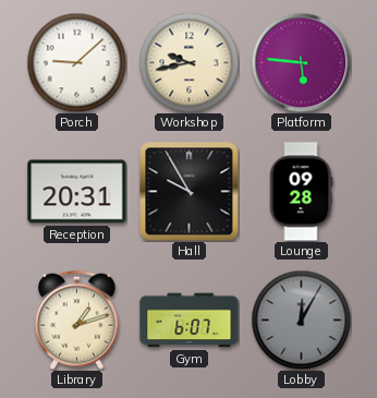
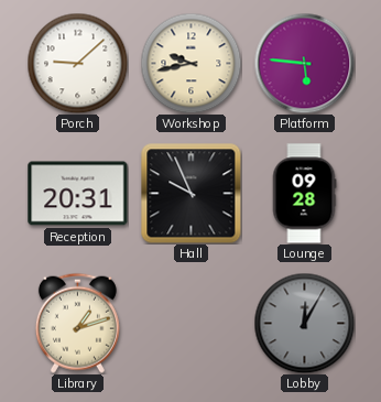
Hall: 9:55 -> 9:56 (190, 193)
Gym: 6:07 -> none (190, 321)
